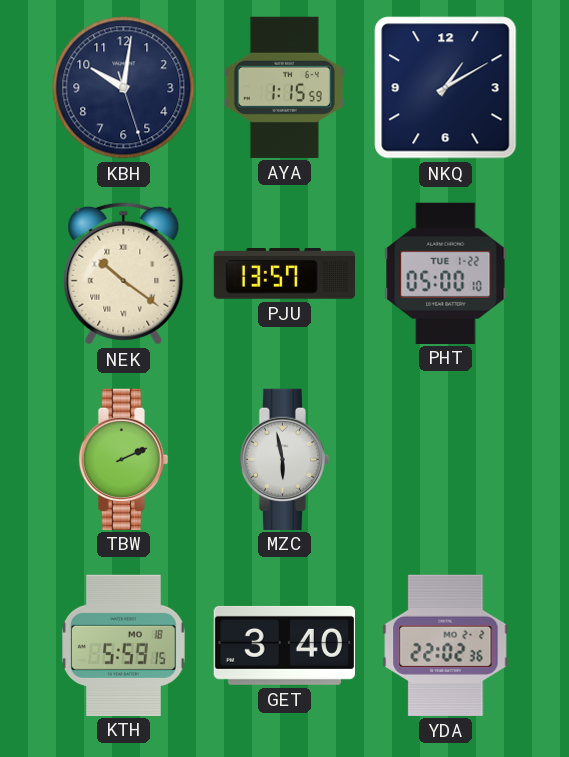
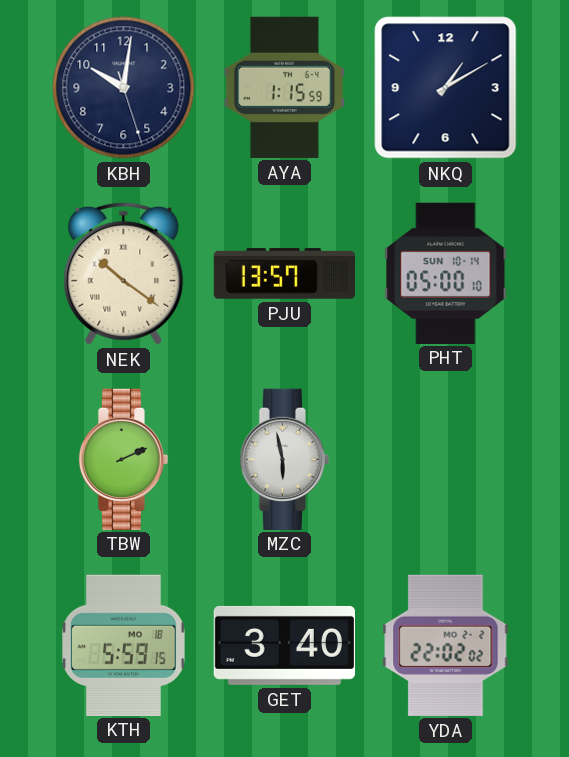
PHT date: TUE 1-22 -> SUN 10-14 (446, 273)
YDA: 22:02:36 -> 22:02:02 (446, 645)
